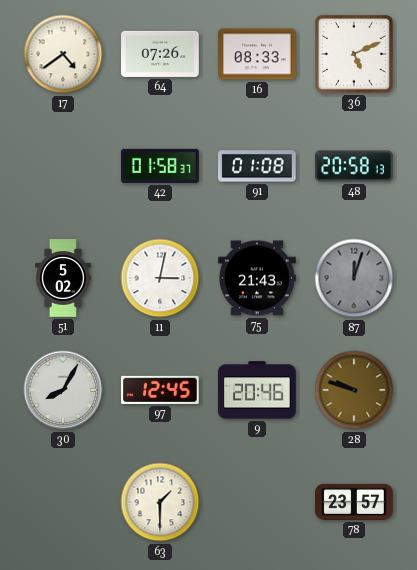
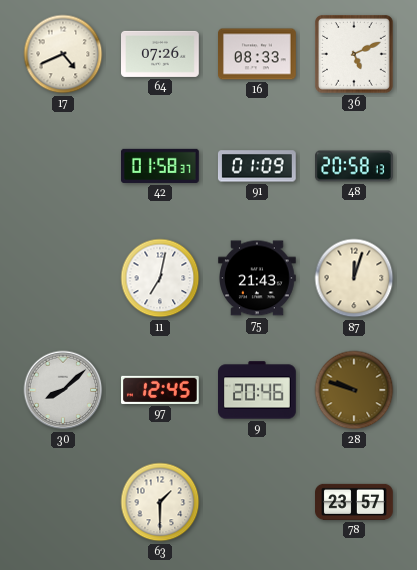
17: 4:39 -> 4:41 (63, 54)
91: 01:08 -> 01:09 (257, 166)
51: 5:02 -> none (63, 278)
11: 3:02 -> 7:02 (160, 278)
87 dial: grey -> cream (354, 278)
30: 8:05 -> 8:08 (63, 390)
